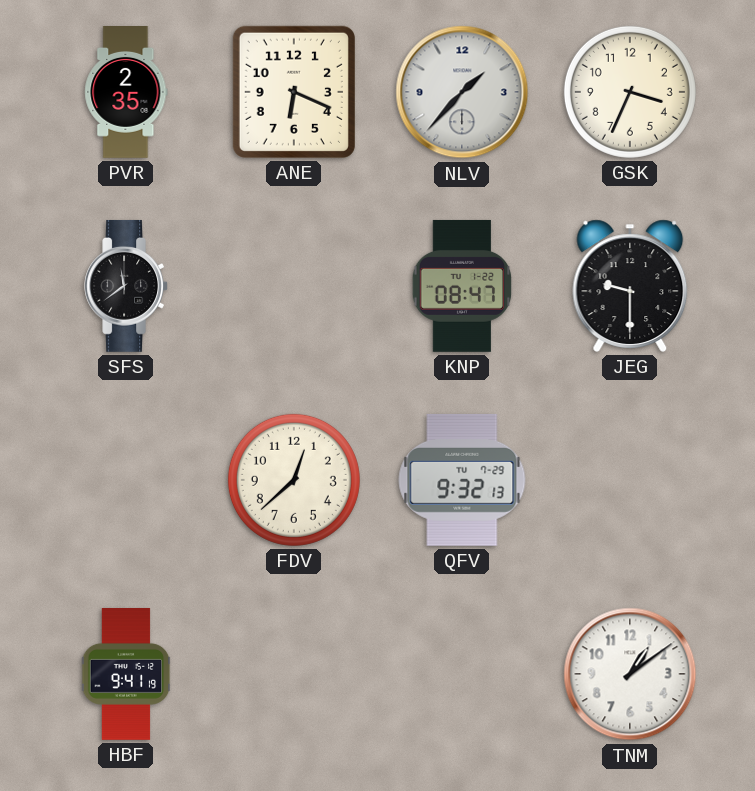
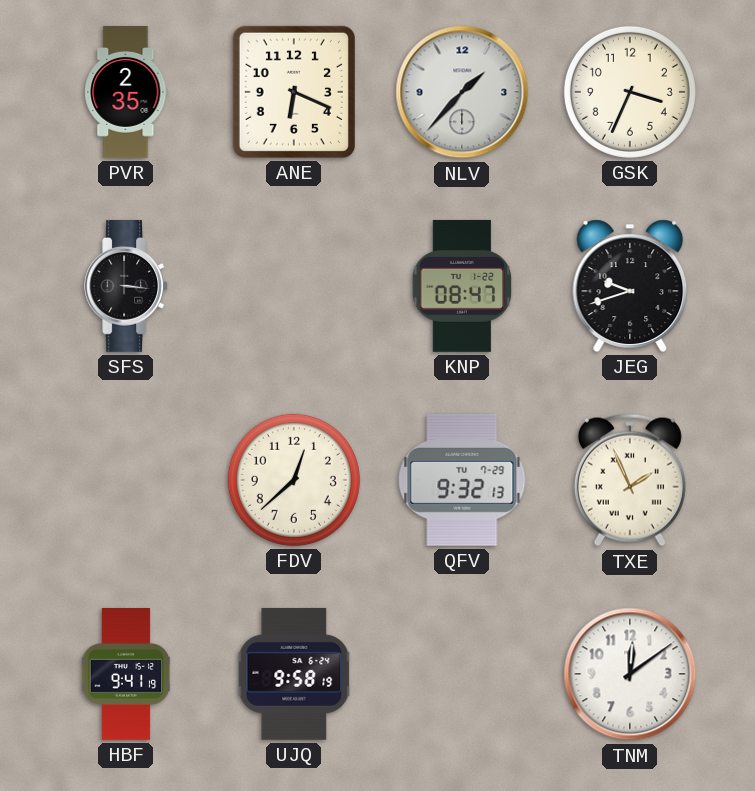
SFS: 11:39 -> 3:16 (126, 286)
JEG: 9:30 -> 9:42 (630, 286)
TXE: none -> 1:56 (630, 480)
UJQ: none -> 9:58 (294, 674)
TNM: 1:09 -> 12:09 (630, 674)
